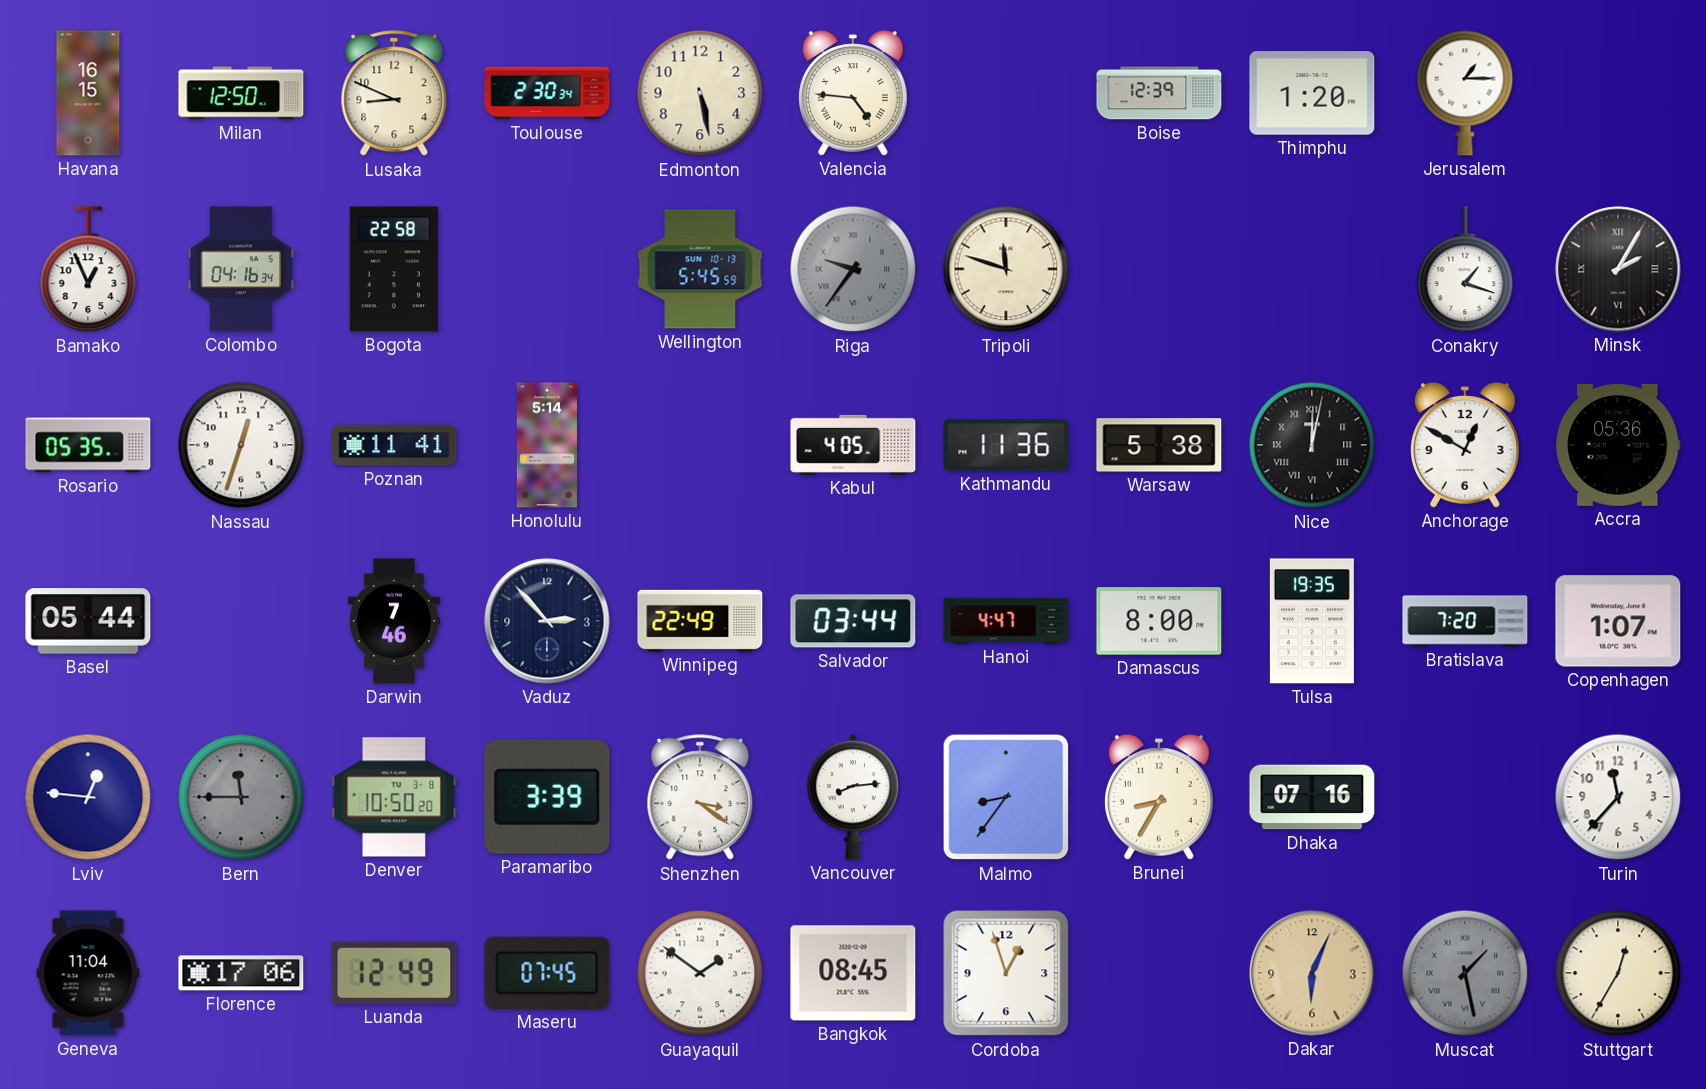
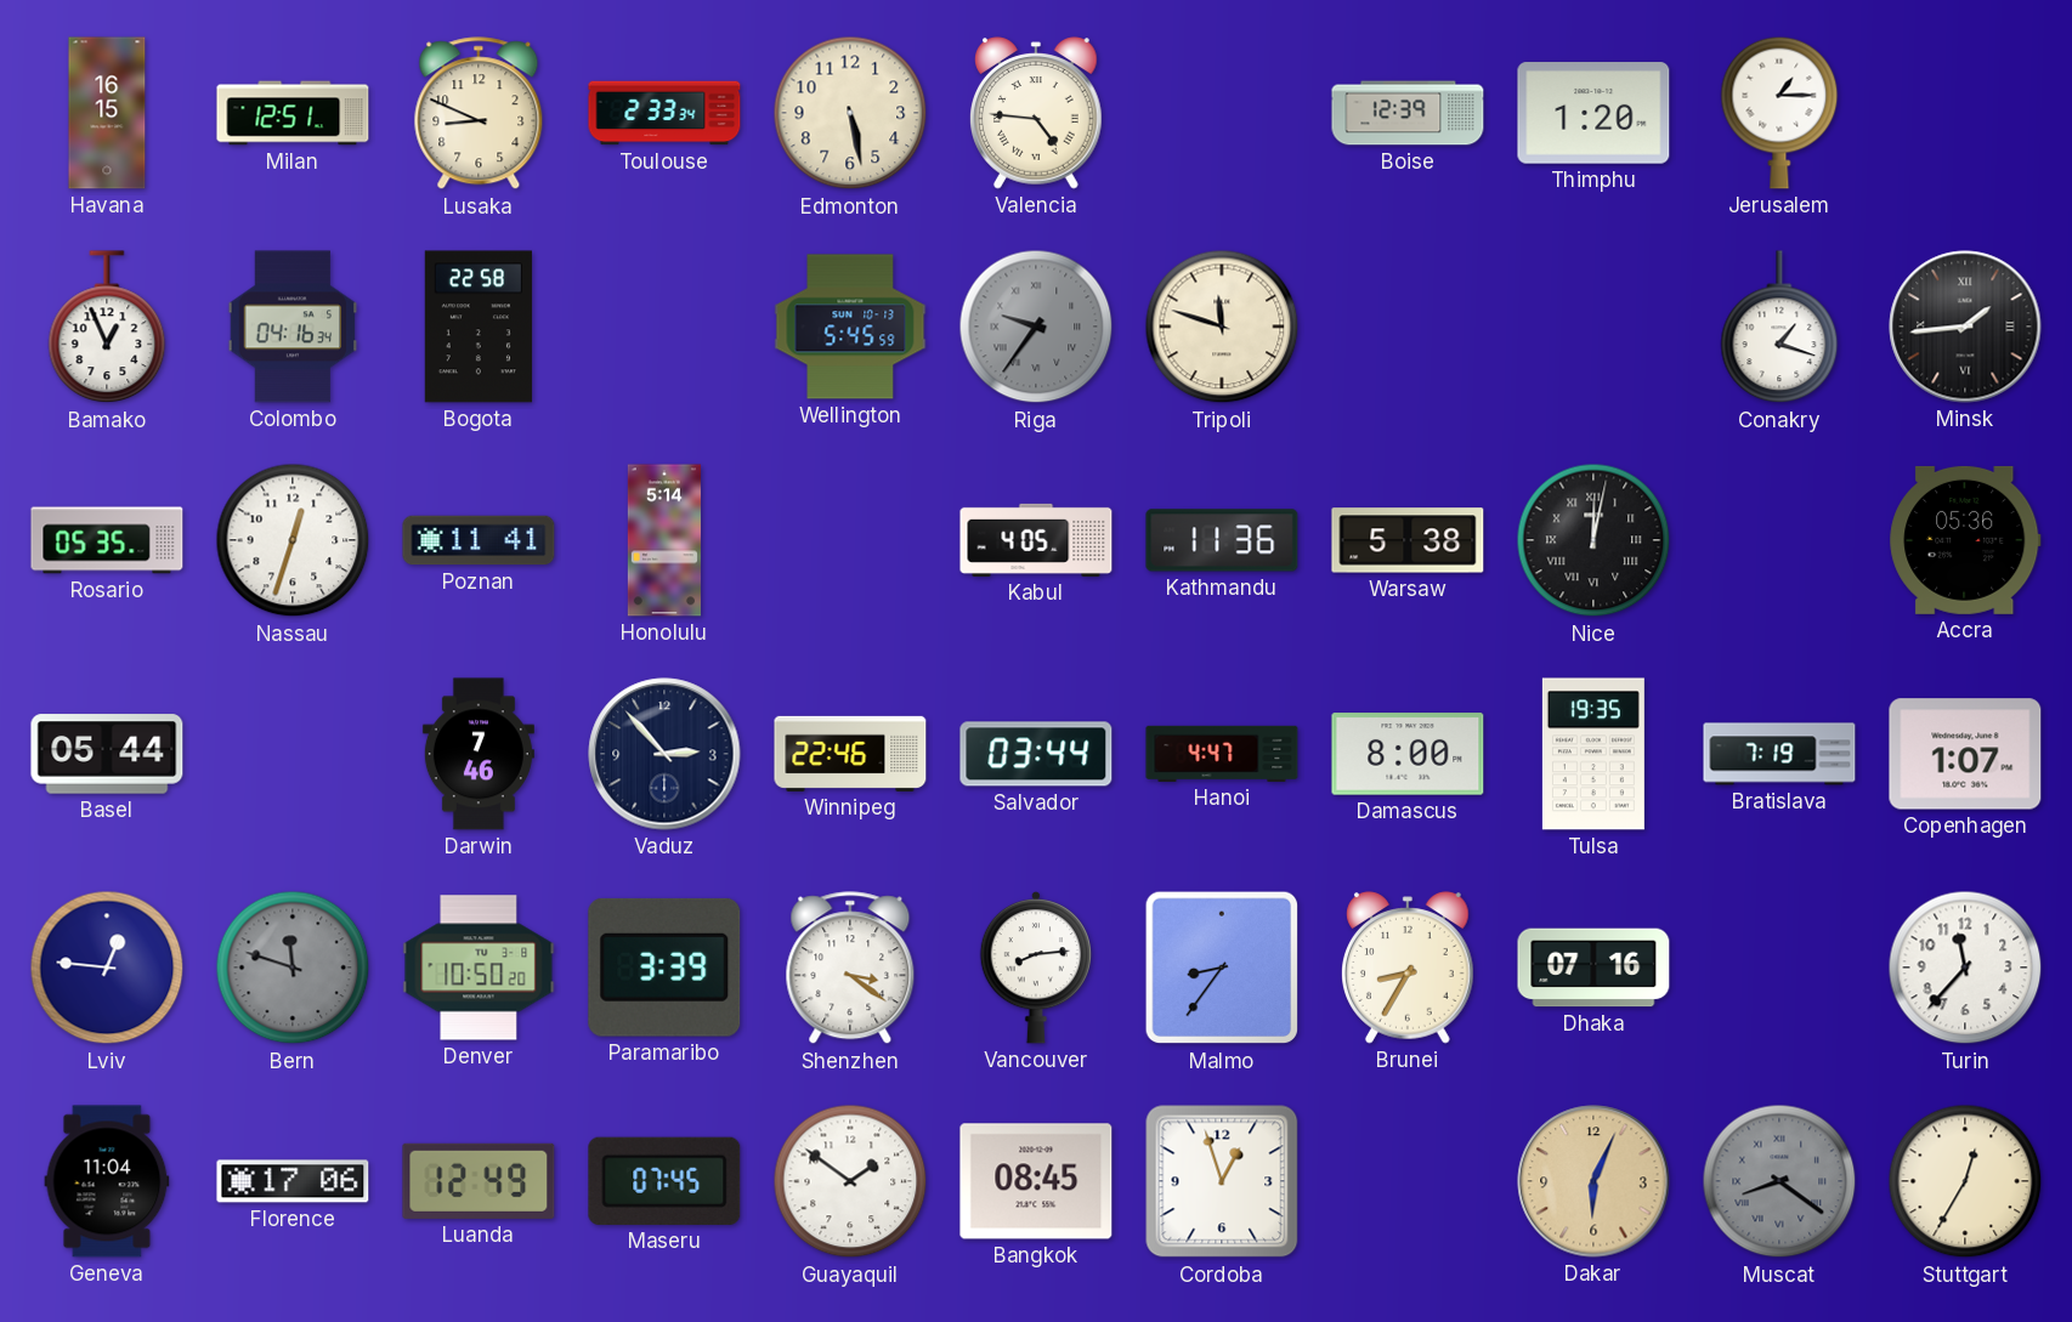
Milan: 12:50 -> 12:51 (293, 113)
Toulouse: 2:30 -> 2:33 (664, 113)
Minsk: 2:05 -> 1:44 (1965, 327)
Anchorage: 12:50 -> none (1466, 445)
Winnipeg: 22:49 -> 22:46 (850, 754)
Bratislava: 7:20 -> 7:19 (1779, 754)
Bern: 11:45 -> 11:48 (293, 968)
Muscat: 1:28 -> 8:21 (1779, 1181)
